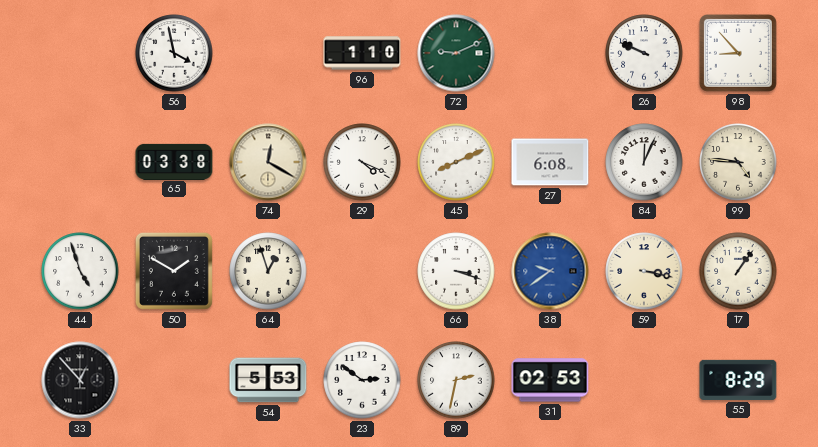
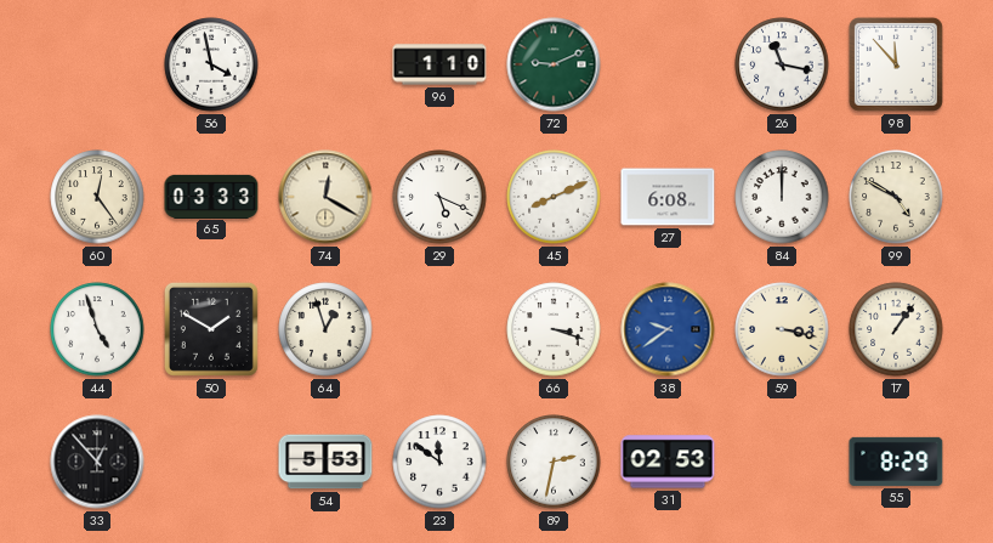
26: 9:49 -> 11:17 (782, 64)
98: 8:53 -> 11:53 (896, 64)
60: none -> 12:24 (97, 197)
65: 03:38 -> 03:33 (211, 196)
29: 4:19 -> 5:19 (439, 197)
84: 12:04 -> 12:00 (782, 197)
99: 4:46 -> 4:50 (896, 197)
23: 2:51 -> 11:51 (439, 462)
